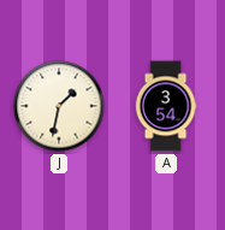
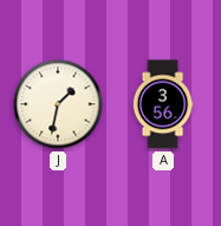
A: 3:54 -> 3:56 (163, 104)
